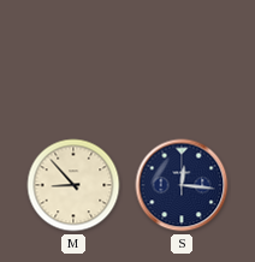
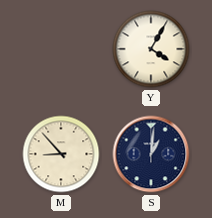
Y: none -> 4:05 (151, 49)
S: 12:16 -> 1:01 (151, 154)
